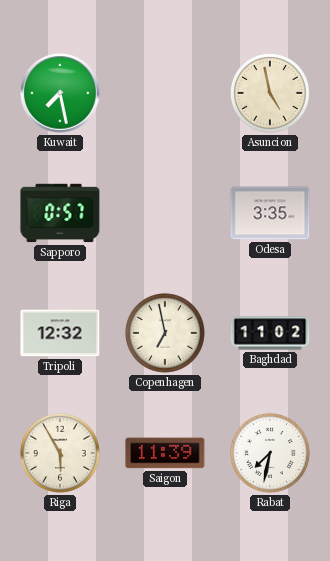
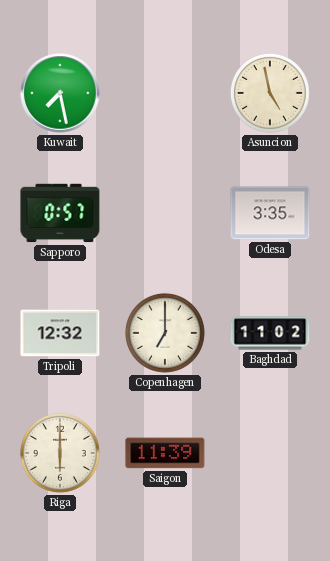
Copenhagen: 6:58 -> 7:00 (165, 333)
Riga: 5:55 -> 6:00 (60, 453)
Rabat: 7:32 -> none (270, 453)
